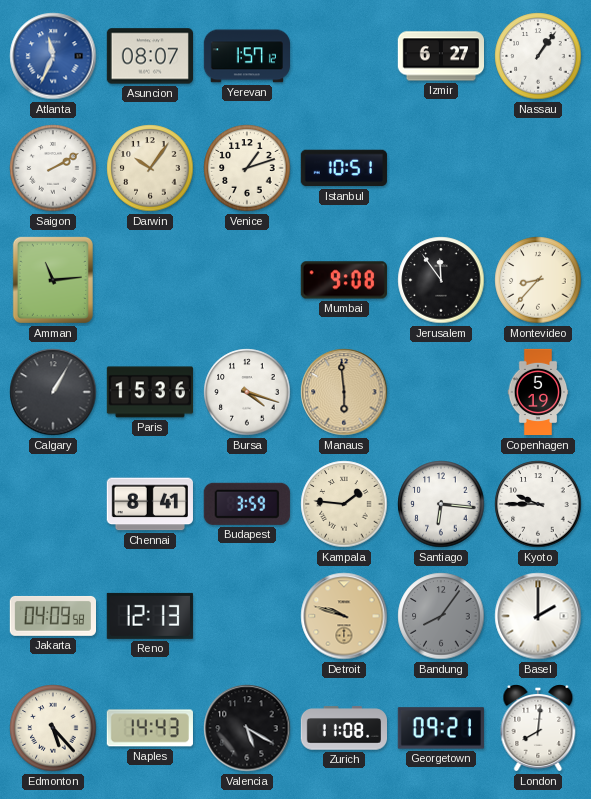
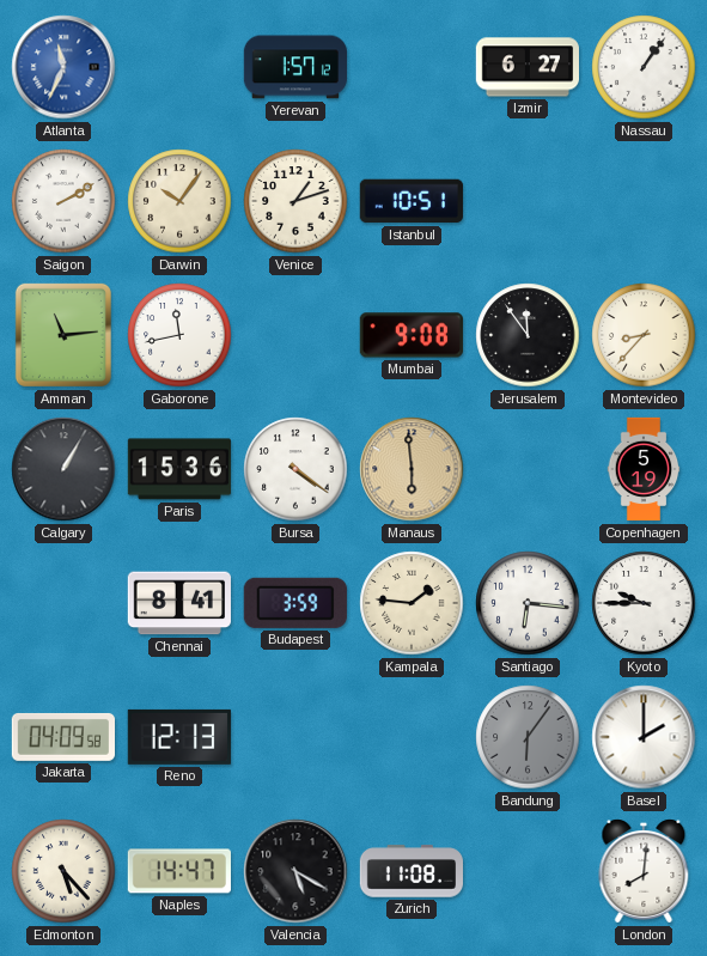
Asuncion: 08:07 -> none (149, 56)
Gaborone: none -> 11:43 (179, 335)
Bursa: 4:18 -> 4:21 (295, 469)
Detroit: 9:48 -> none (344, 616)
Bandung: 8:06 -> 6:06 (528, 737)
Naples: 14:43 -> 14:47 (179, 871)
Georgetown: 09:21 -> none (441, 728)
